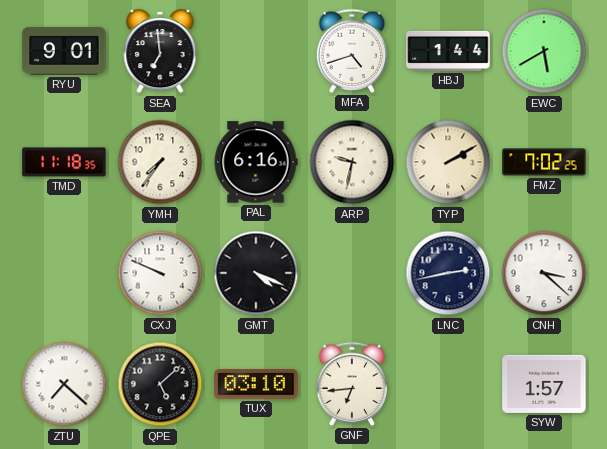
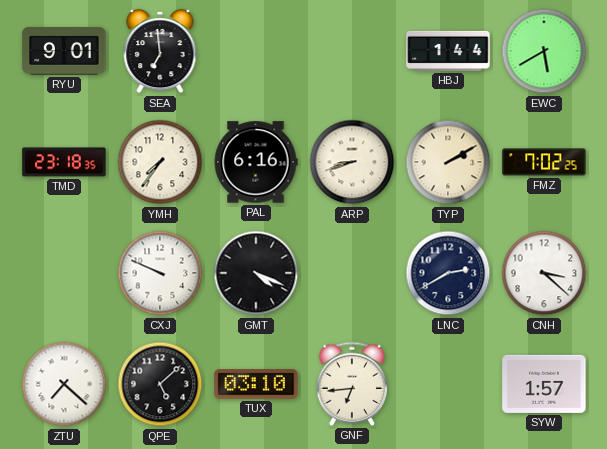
MFA: 4:42 -> none (352, 51)
TMD: 11:18 -> 23:18 (64, 162)
ARP: 9:32 -> 8:42 (352, 162)
LNC: 2:43 -> 2:40 (448, 273)
